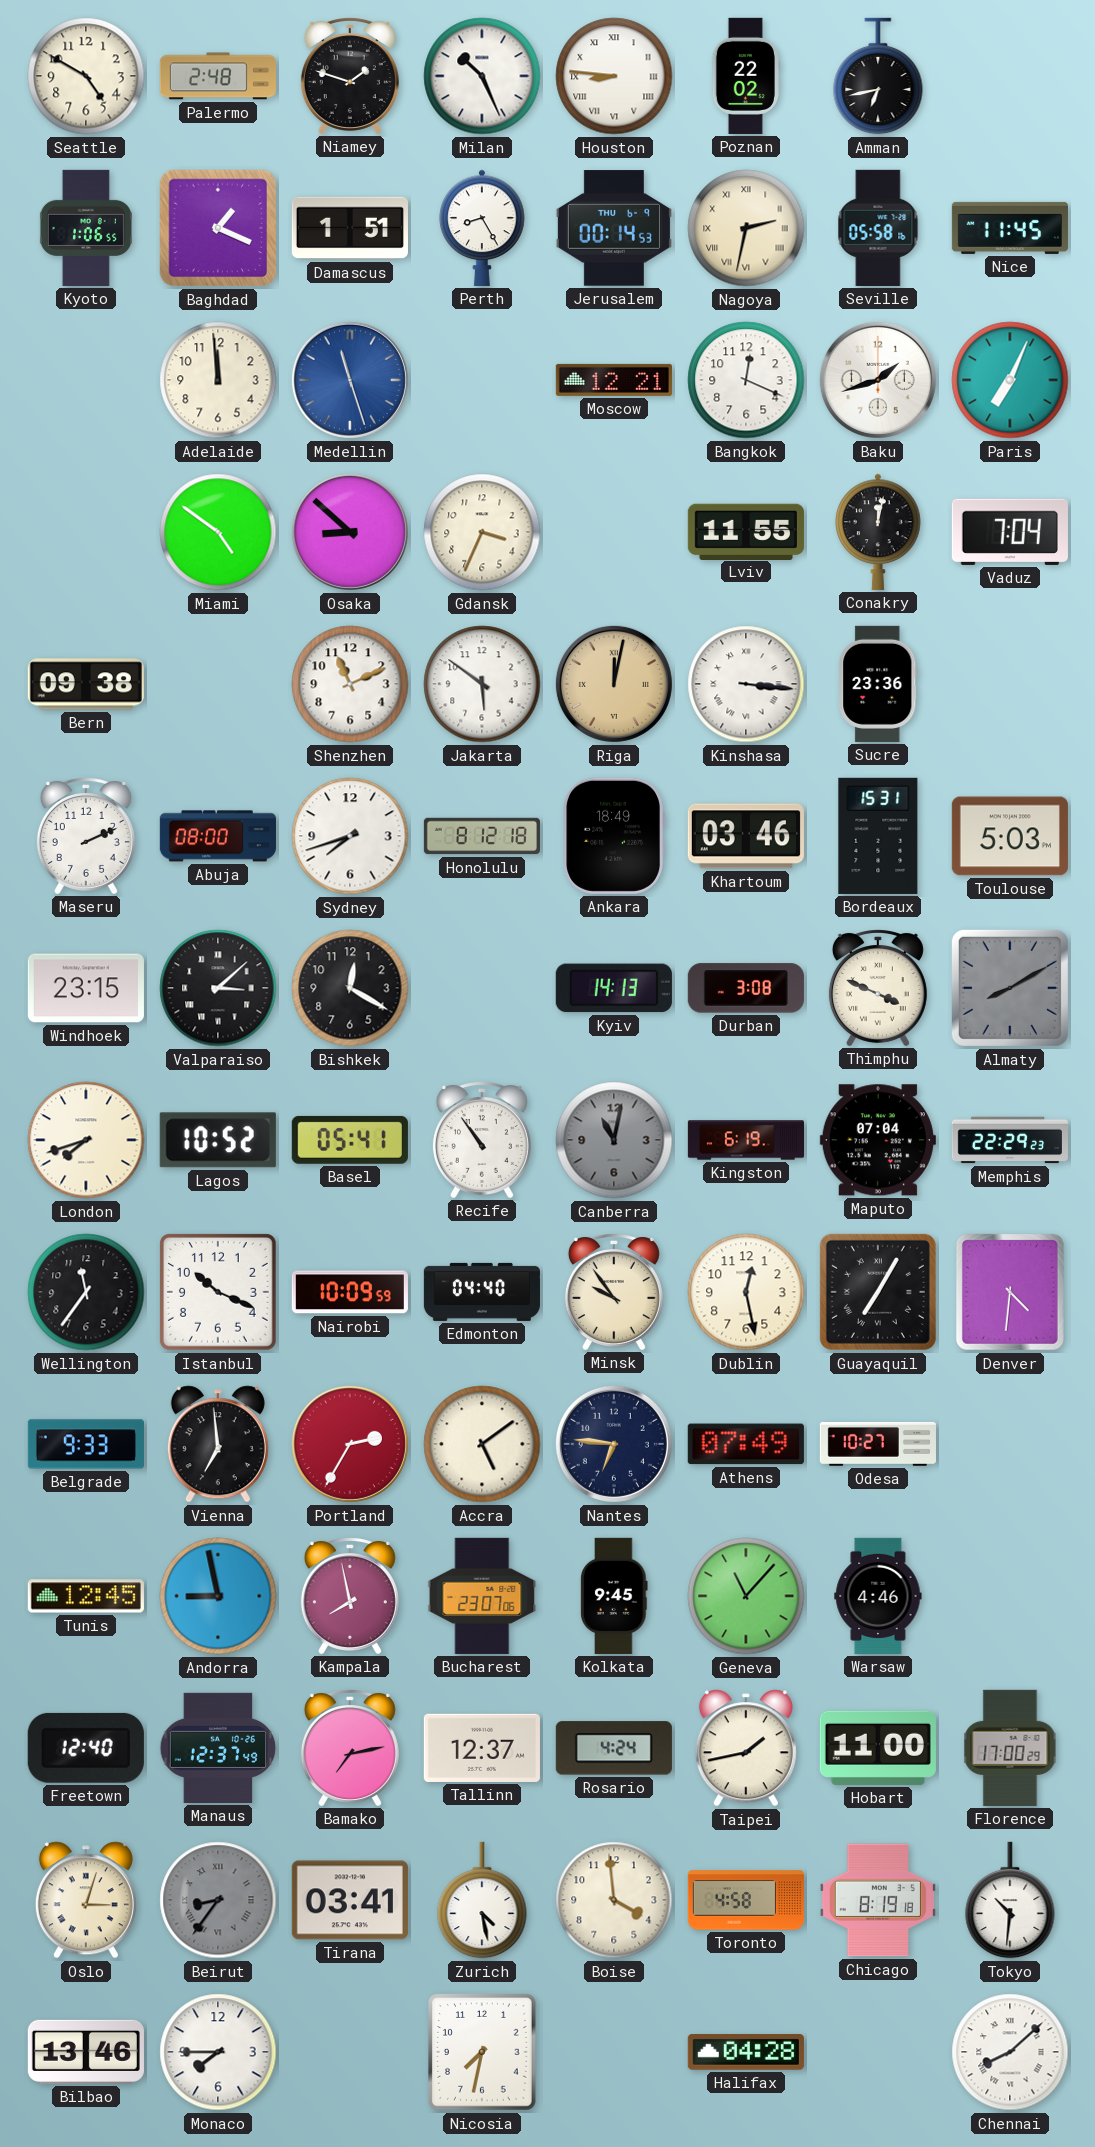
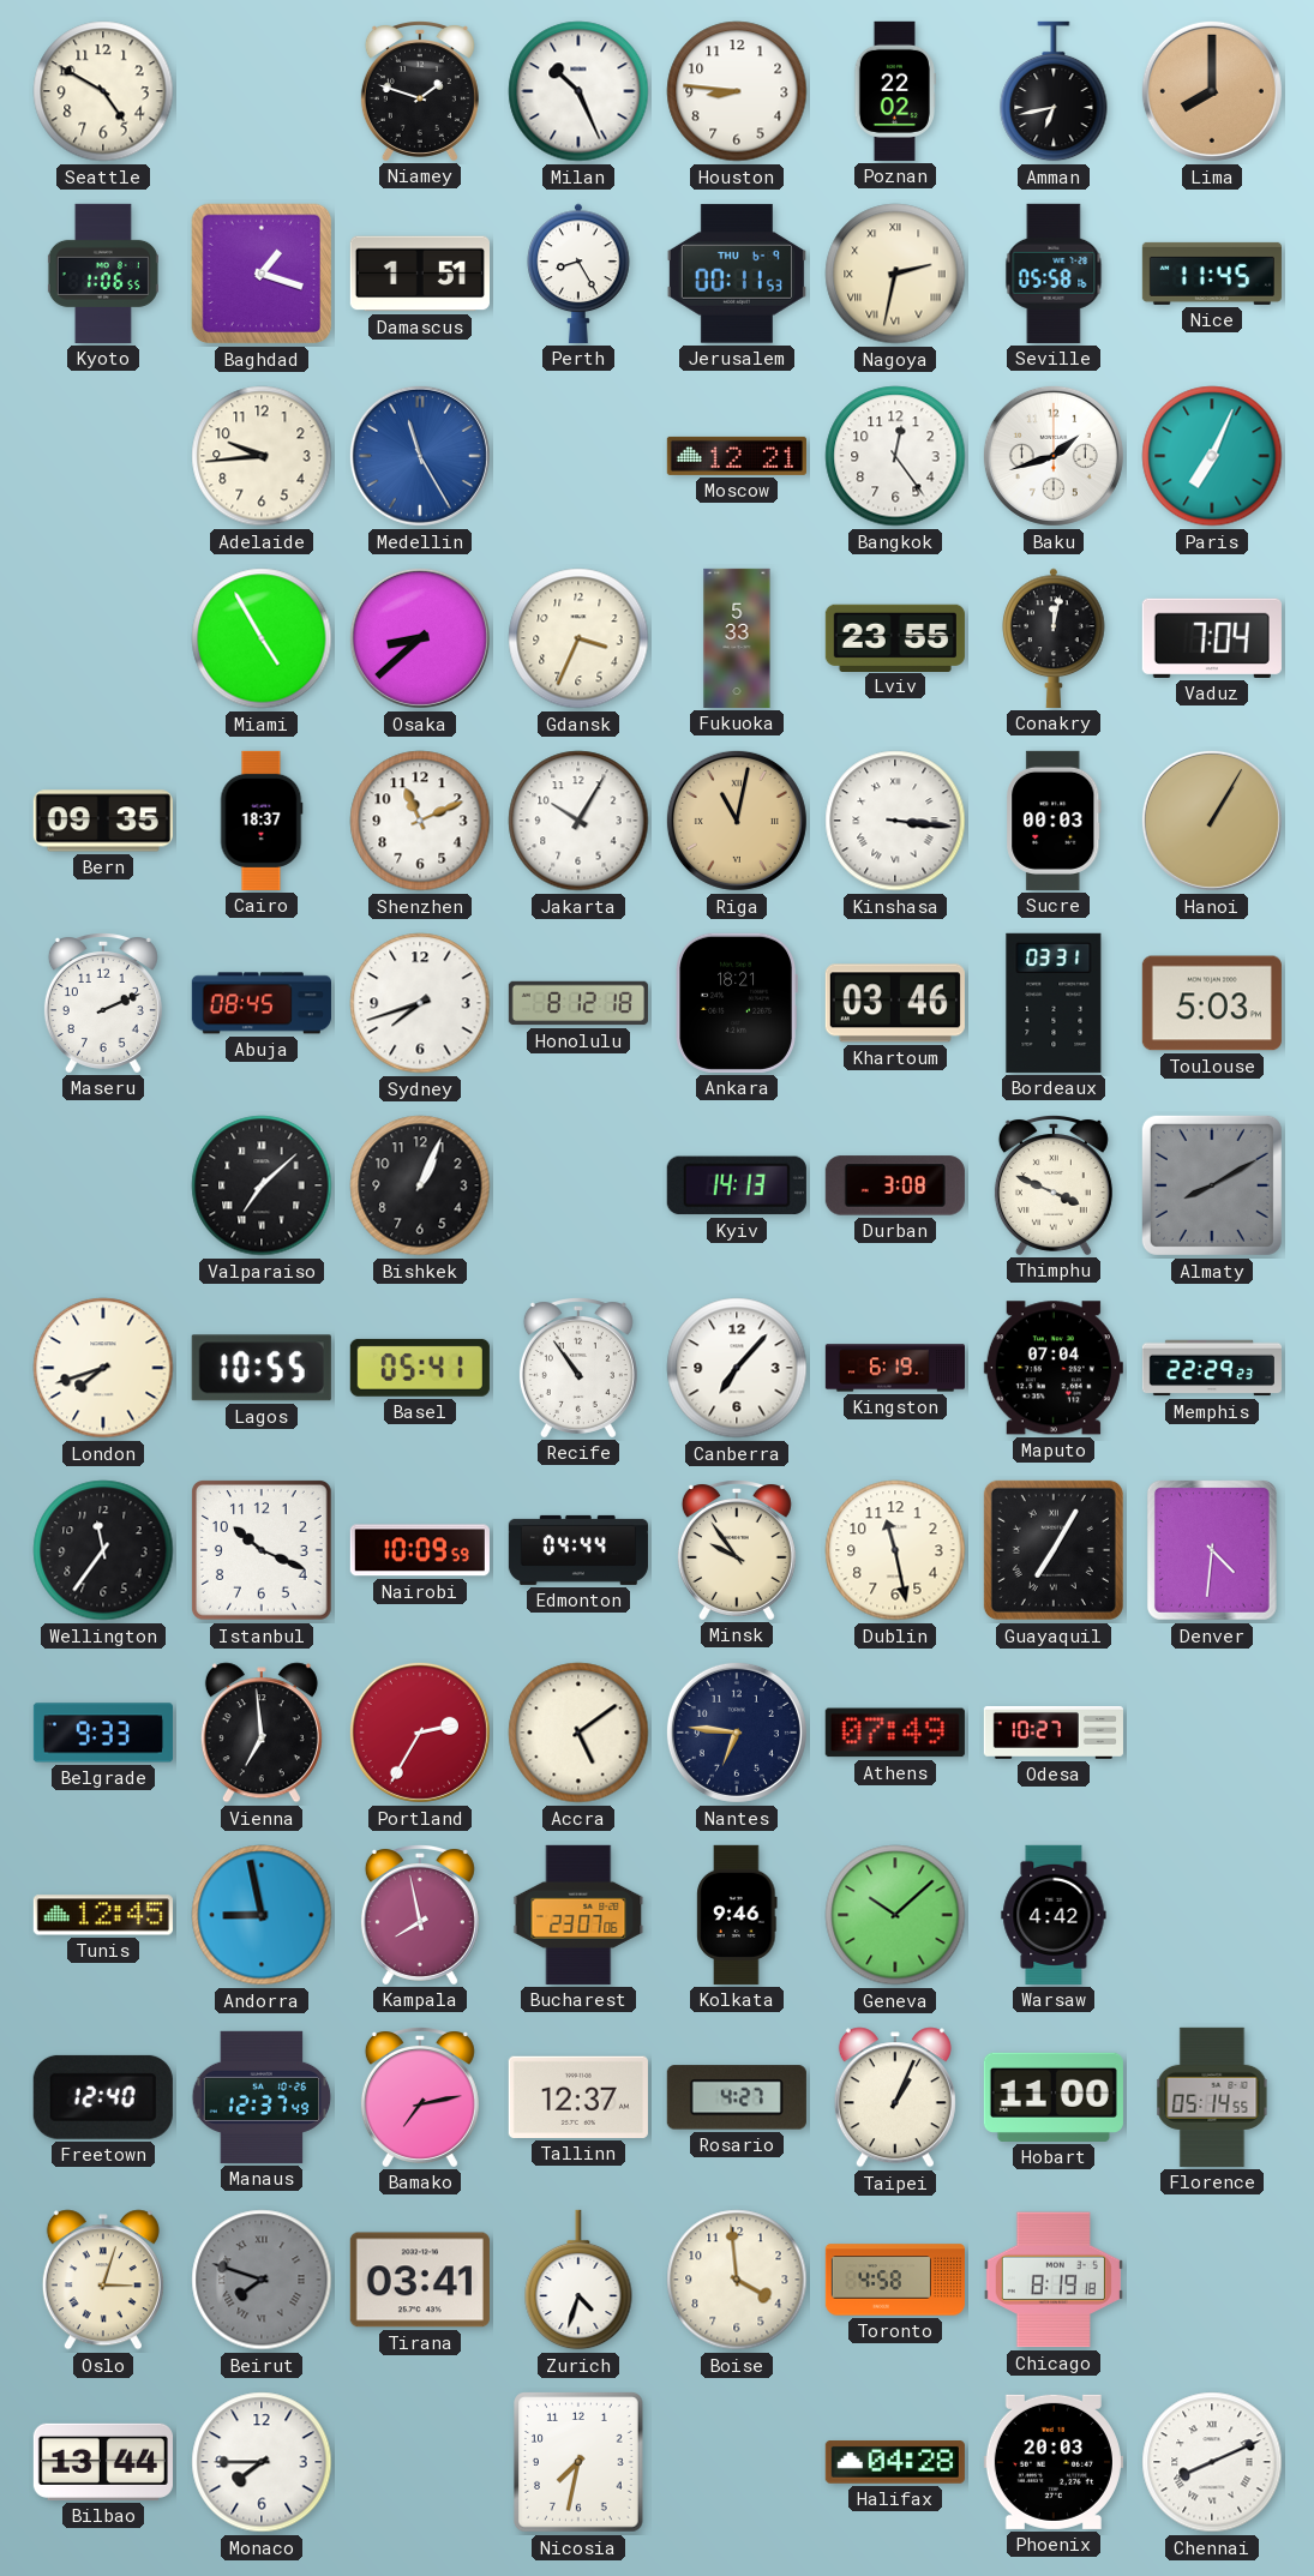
Palermo: 2:48 -> none (218, 76)
Houston numerals: Roman -> Arabic (737, 91)
Lima: none -> 8:00 (1212, 91)
Baghdad: 1:19 -> 1:18 (262, 274)
Jerusalem: 00:14 -> 00:11 (737, 274)
Adelaide: 11:59 -> 9:44 (262, 456)
Medellin: 11:27 -> 11:25 (420, 456)
Bangkok: 12:19 -> 12:24 (895, 456)
Miami: 4:51 -> 4:55 (262, 638)
Osaka: 8:52 -> 8:38 (420, 638)
Fukuoka: none -> 5:33 (737, 638)
Lviv: 11:55 -> 23:55 (895, 637)
Bern: 09:38 -> 09:35 (103, 821)
Cairo: none -> 18:37 (262, 821)
Jakarta: 5:51 -> 10:05 (578, 821)
Riga: 12:02 -> 11:02 (737, 821)
Sucre: 23:36 -> 00:03 (1054, 821)
Hanoi: none -> 1:05 (1212, 821)
Abuja: 08:00 -> 08:45 (262, 1003)
Ankara: 18:49 -> 18:21 (736, 1003)
Bordeaux: 15:31 -> 03:31 (1054, 1003)
Windhoek: 23:15 -> none (86, 988)
Valparaiso: 3:08 -> 7:08 (262, 1185)
Bishkek: 12:20 -> 1:04 (420, 1185)
Lagos: 10:52 -> 10:55 (262, 1368)
Canberra: 11:02 -> 7:07 (737, 1368)
Canberra dial: grey -> white (737, 1368)
Edmonton: 04:40 -> 04:44 (578, 1550)
Dublin: 12:28 -> 11:28 (895, 1550)
Kolkata: 9:45 -> 9:46 (737, 1915)
Geneva: 11:07 -> 10:08 (895, 1915)
Warsaw: 4:46 -> 4:42 (1054, 1915)
Rosario: 4:24 -> 4:27 (737, 2097)
Taipei: 1:43 -> 1:04 (895, 2097)
Florence: 17:00 -> 05:14 (1212, 2097)
Beirut: 8:36 -> 7:48 (262, 2280)
Zurich: 4:28 -> 4:33 (578, 2280)
Tokyo: 10:31 -> none (1010, 1900)
Bilbao: 13:46 -> 13:44 (103, 2462)
Phoenix: none -> 20:03 (1054, 2462)
Chennai: 8:08 -> 8:11 (1212, 2462)
